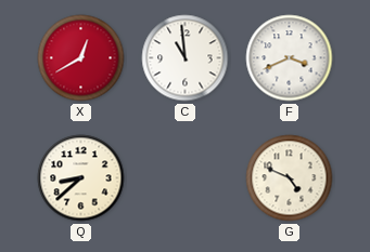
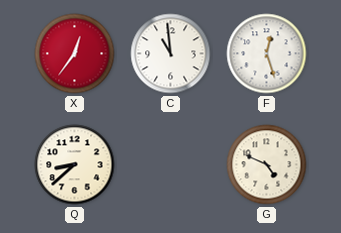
X: 12:40 -> 12:36 (75, 54)
F: 3:41 -> 12:27 (267, 54)
